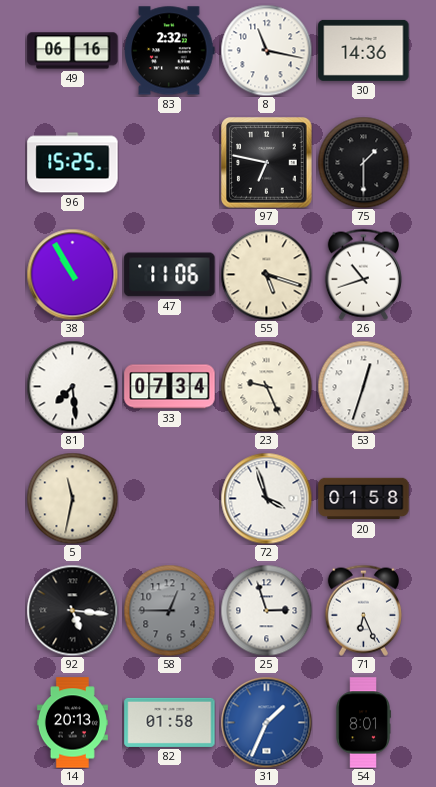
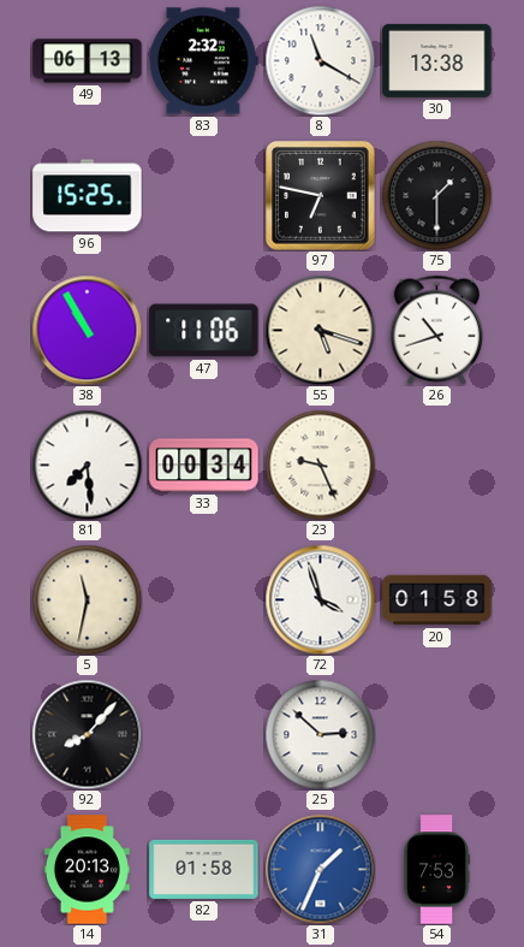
49: 06:16 -> 06:13 (88, 61)
8: 11:17 -> 11:20 (320, 60)
30: 14:36 -> 13:38 (437, 60)
33: 07:34 -> 00:34 (204, 466)
53: 12:33 -> none (363, 386)
92: 5:16 -> 8:07 (87, 734)
58: 12:45 -> none (169, 610)
25: 2:57 -> 2:52 (320, 734)
71: 6:26 -> none (363, 610)
54: 8:01 -> 7:53 (436, 870)
